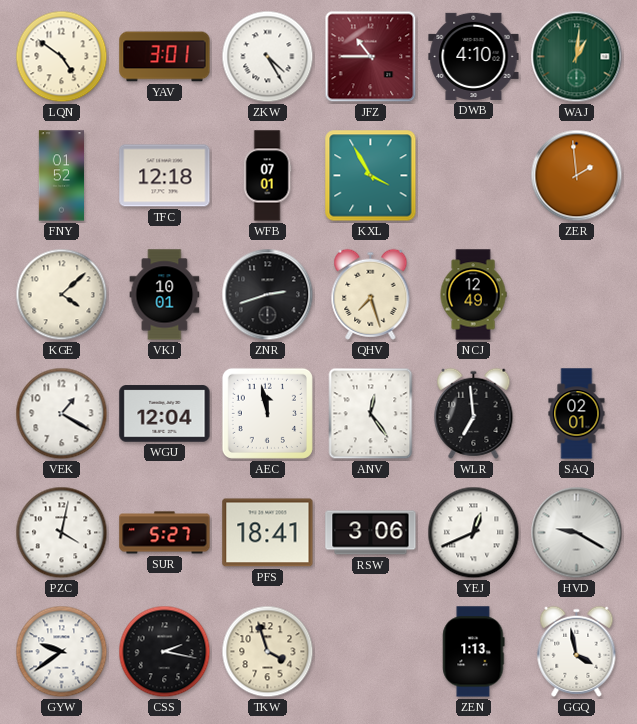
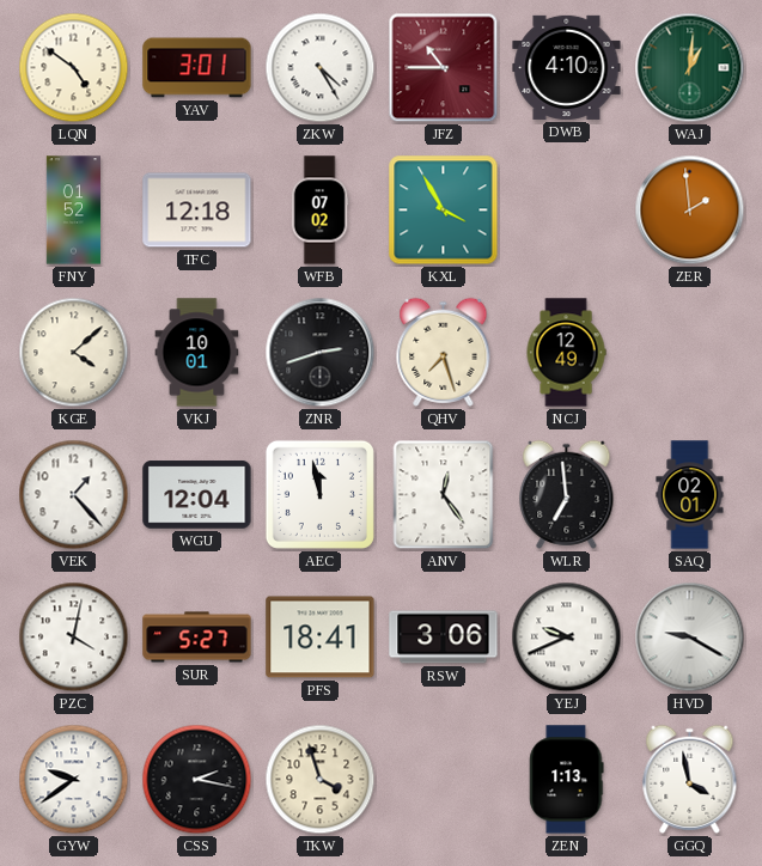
WFB: 07:01 -> 07:02 (319, 211)
VEK: 1:20 -> 1:23 (74, 495)
YEJ: 12:41 -> 9:41 (567, 638)
